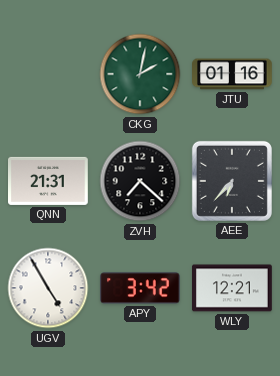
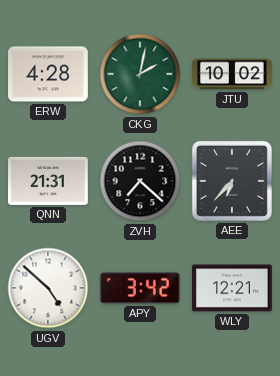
ERW: none -> 4:28 (49, 74)
JTU: 01:16 -> 10:02 (232, 74)
UGV: 4:55 -> 4:52 (48, 288)
